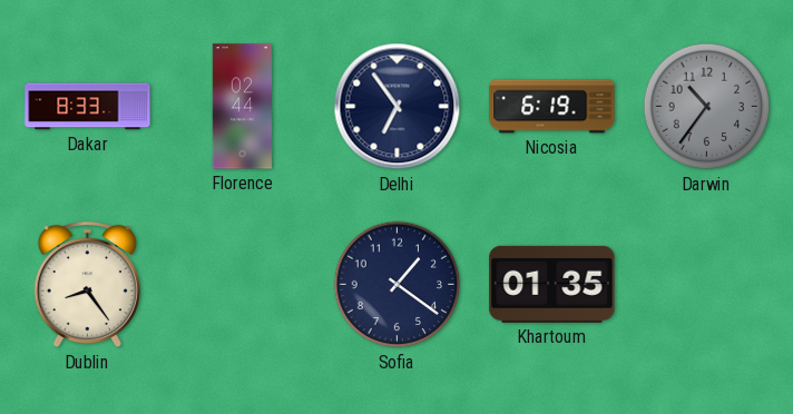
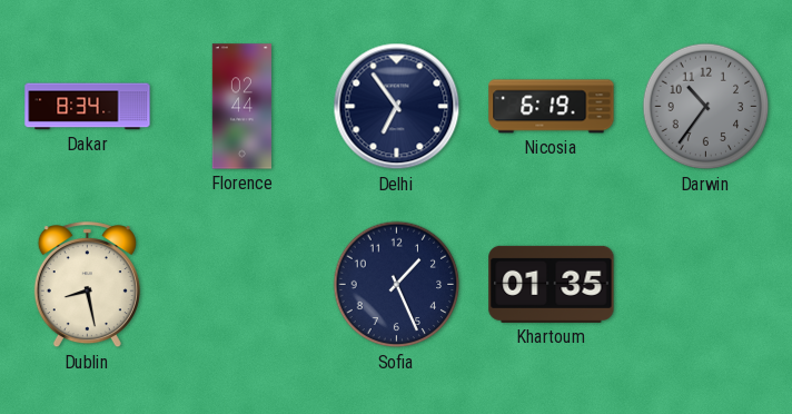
Dakar: 8:33 -> 8:34 (88, 107)
Dublin: 8:24 -> 8:28 (87, 285)
Sofia: 1:21 -> 1:26 (397, 285)
